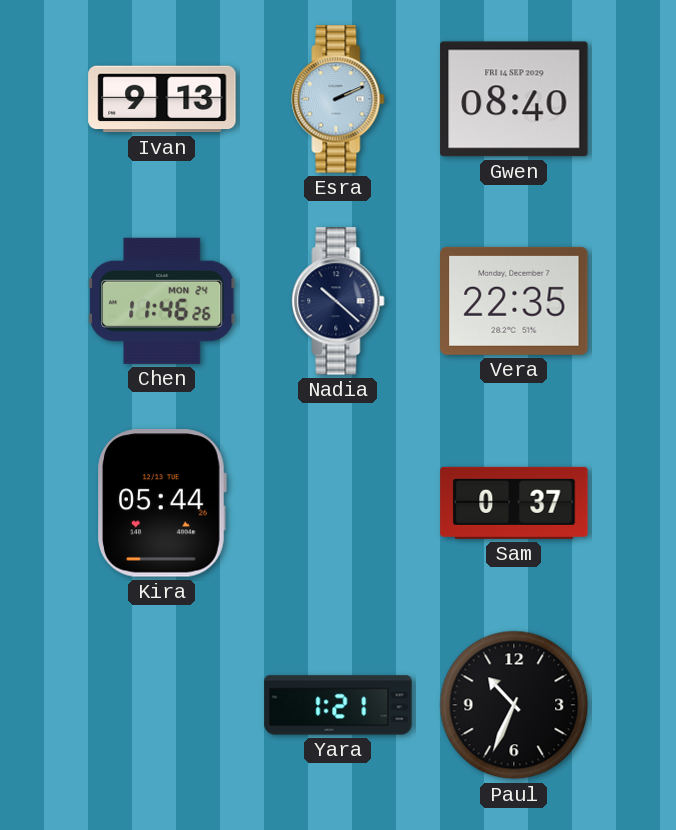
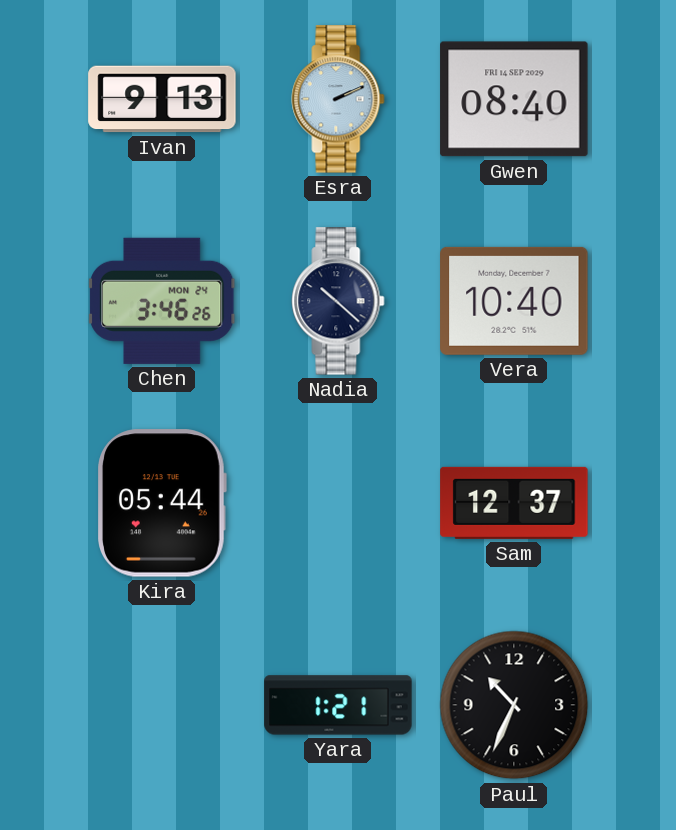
Chen: 11:46 -> 3:46 (163, 301)
Vera: 22:35 -> 10:40 (514, 301)
Sam: 0:37 -> 12:37 (514, 503)
